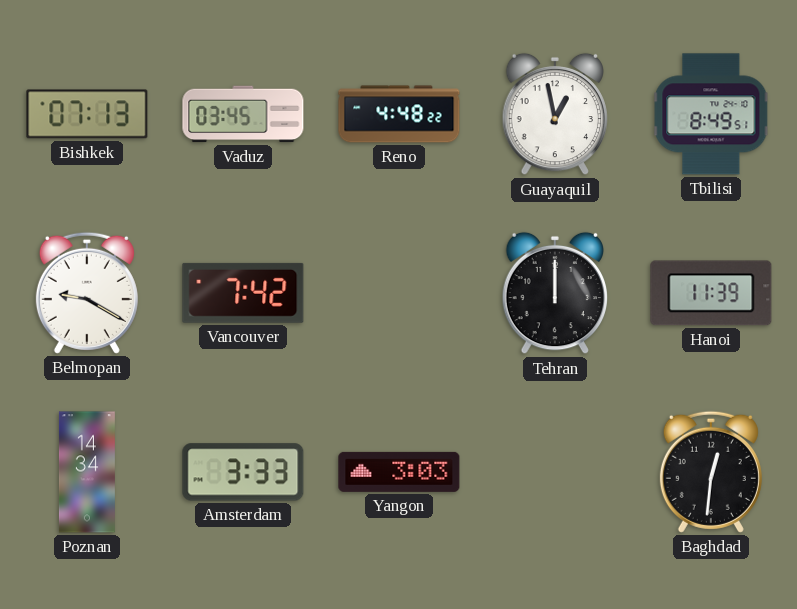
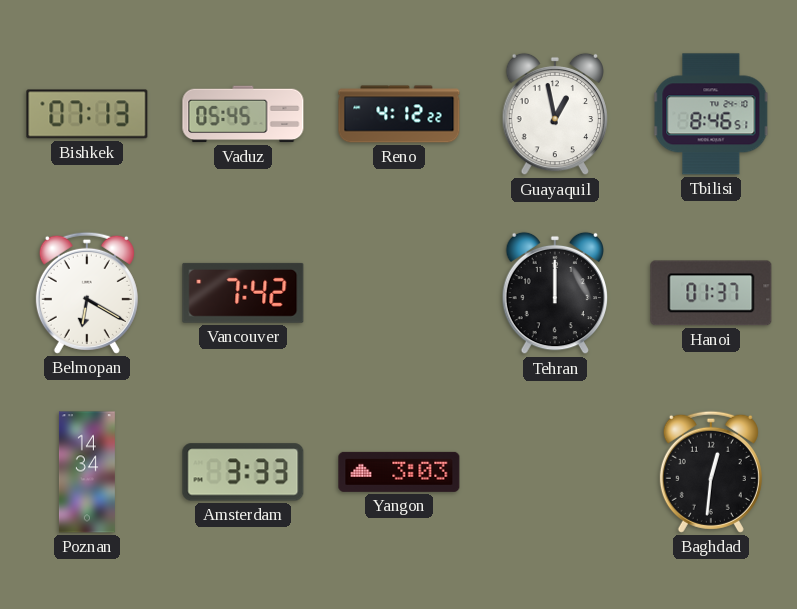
Vaduz: 03:45 -> 05:45 (243, 114)
Reno: 4:48 -> 4:12 (399, 114)
Tbilisi: 8:49 -> 8:46 (711, 114)
Belmopan: 9:20 -> 6:20 (87, 293)
Hanoi: 11:39 -> 01:37 (711, 293)
